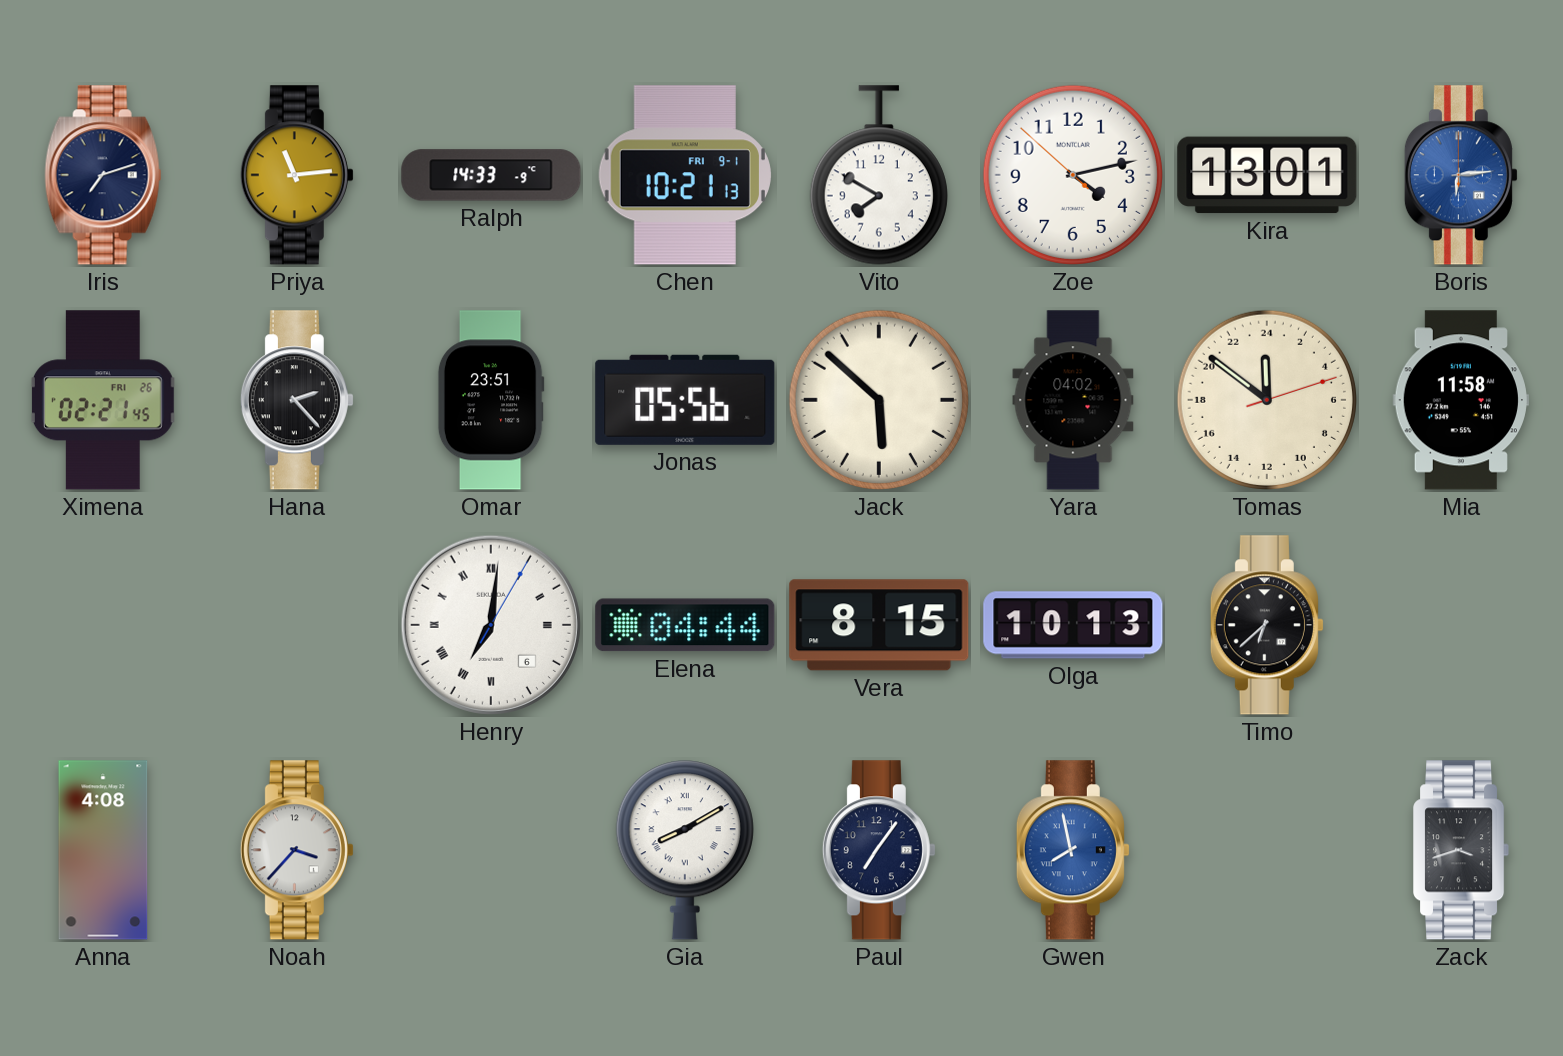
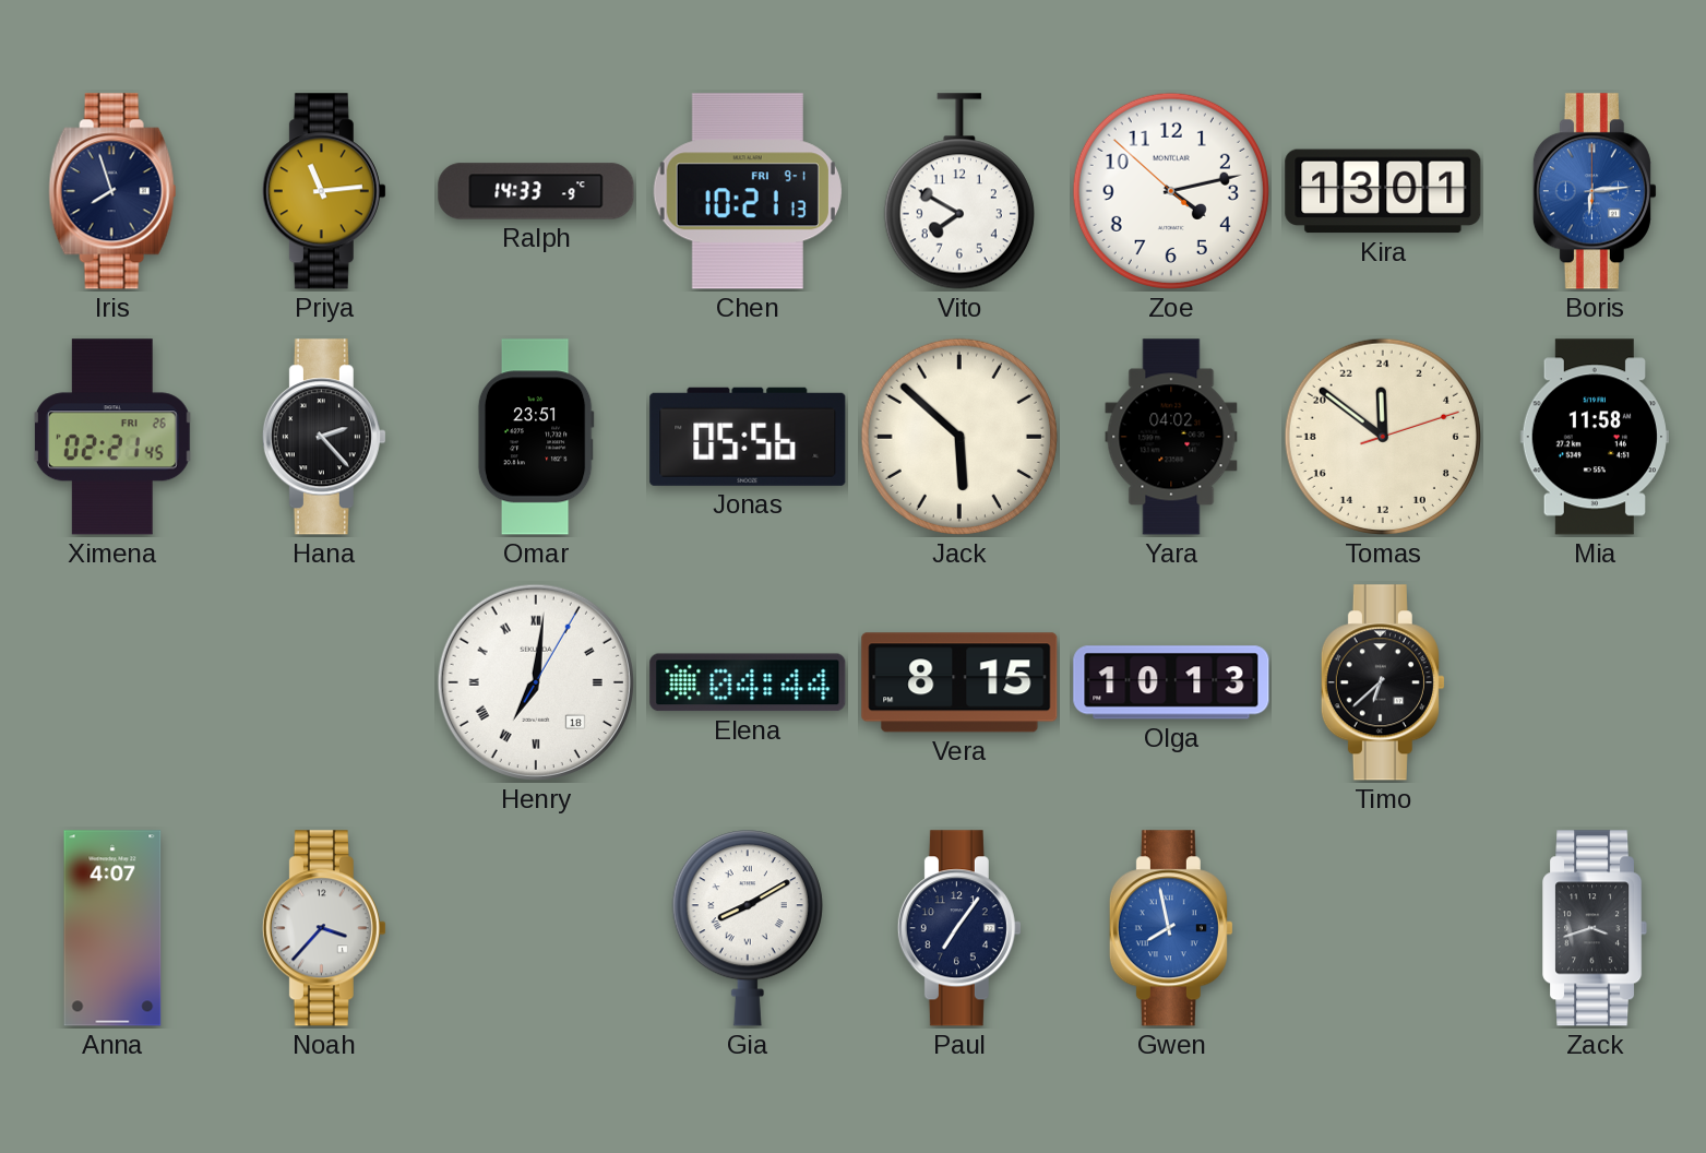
Iris: 7:12 -> 7:57 (112, 191)
Henry date: 6 -> 18 (536, 682)
Anna: 4:08 -> 4:07 (112, 928)
